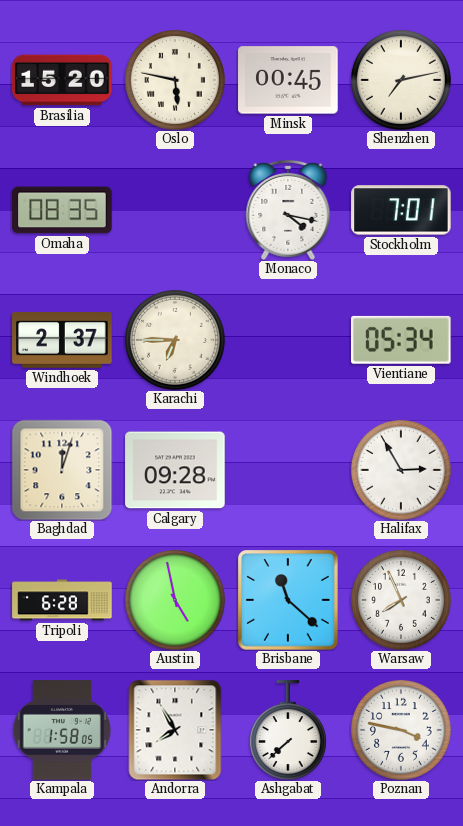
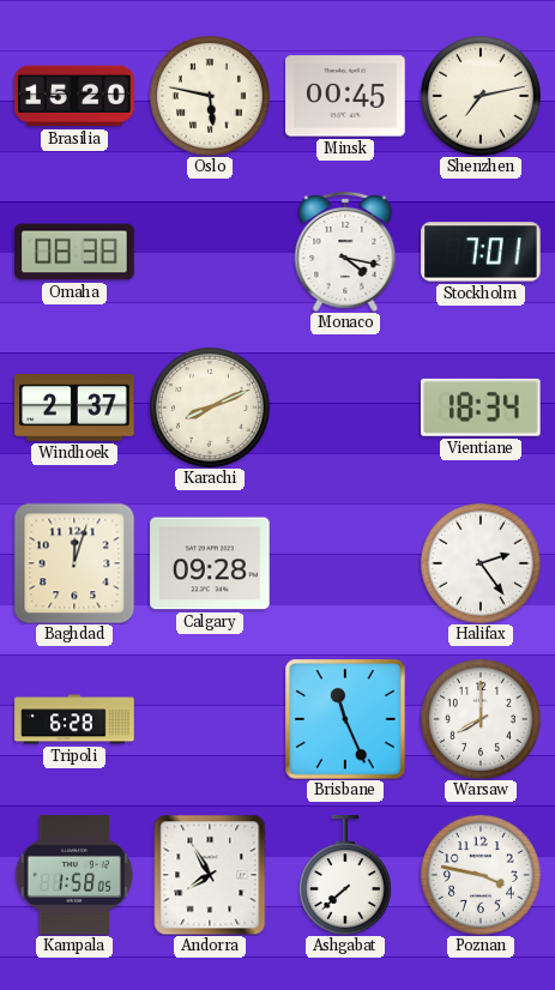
Omaha: 08:35 -> 08:38 (74, 252)
Karachi: 6:45 -> 8:11 (210, 408)
Vientiane: 05:34 -> 18:34 (482, 408)
Halifax: 2:55 -> 2:24 (481, 563)
Austin: 4:58 -> none (175, 600)
Brisbane: 11:22 -> 11:26 (345, 719)
Warsaw: 7:56 -> 8:00 (481, 719)
